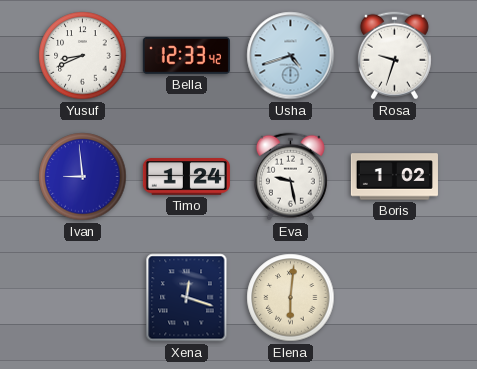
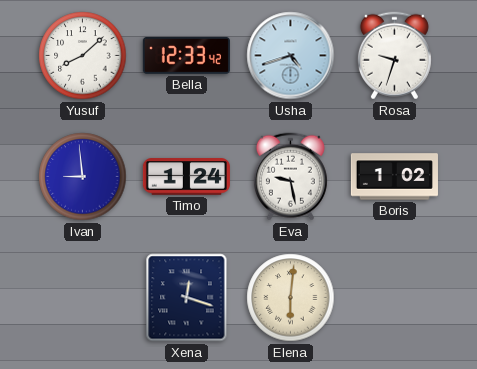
Yusuf: 8:41 -> 8:08 (83, 56)
